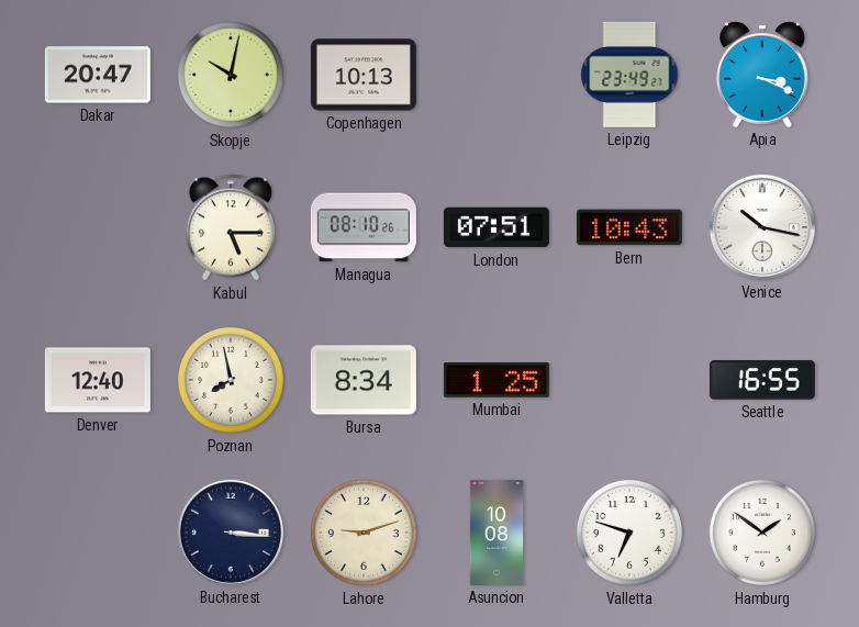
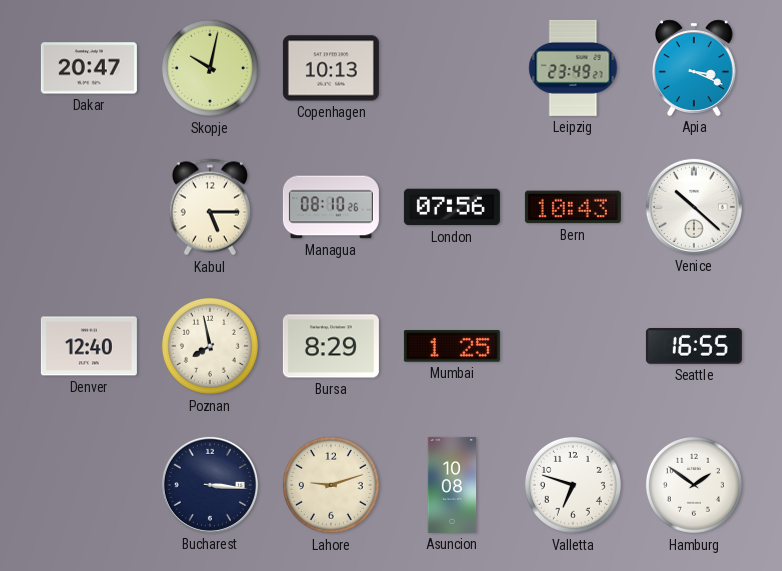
London: 07:51 -> 07:56 (452, 207)
Venice: 10:17 -> 10:22 (694, 207)
Bursa: 8:34 -> 8:29 (331, 346)
